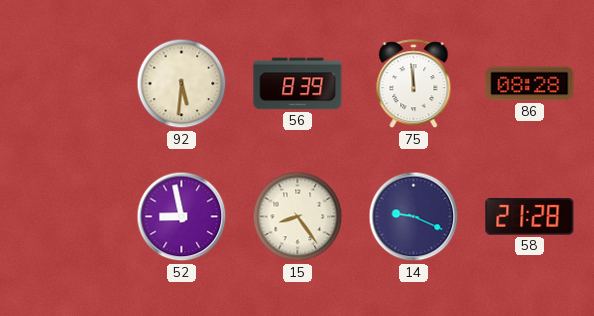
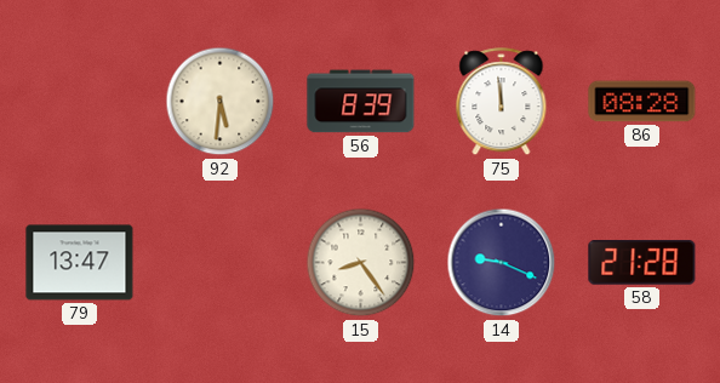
79: none -> 13:47 (80, 263)
52: 8:58 -> none (182, 217)
